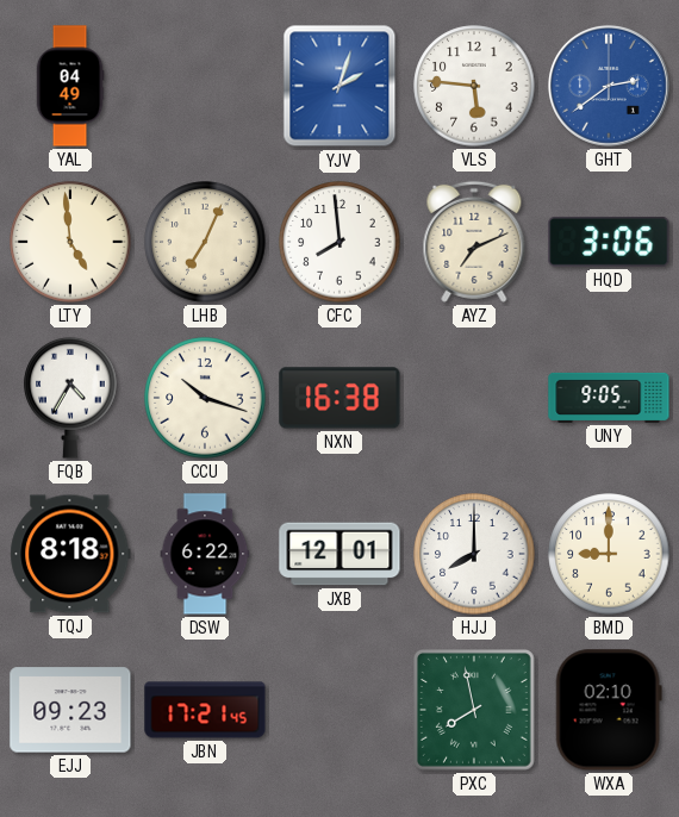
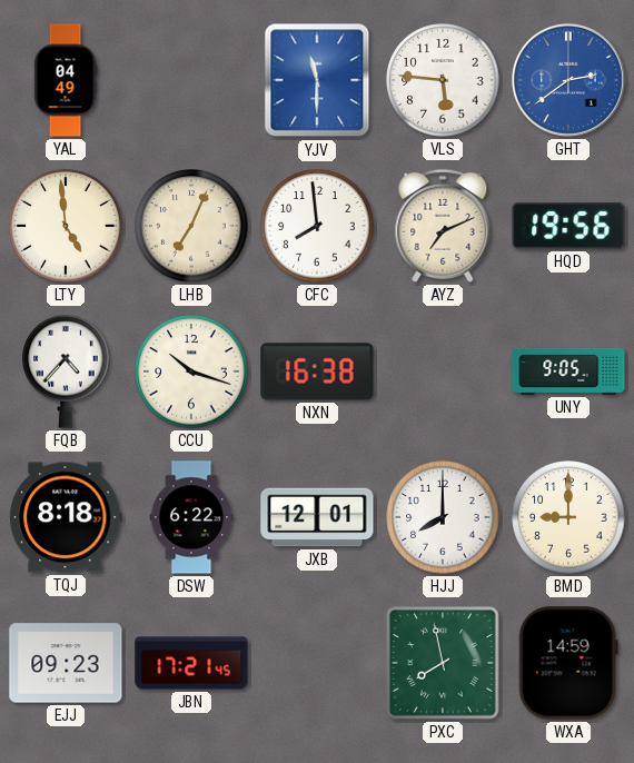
YJV: 2:03 -> 11:30 (317, 80)
HQD: 3:06 -> 19:56 (568, 226)
FQB: 4:35 -> 4:37 (66, 371)
WXA: 02:10 -> 14:59 (568, 663)
